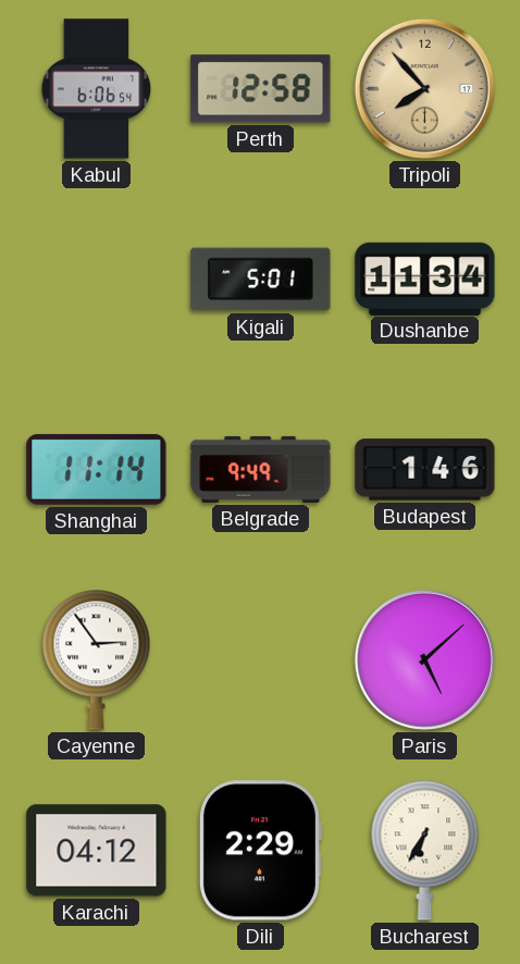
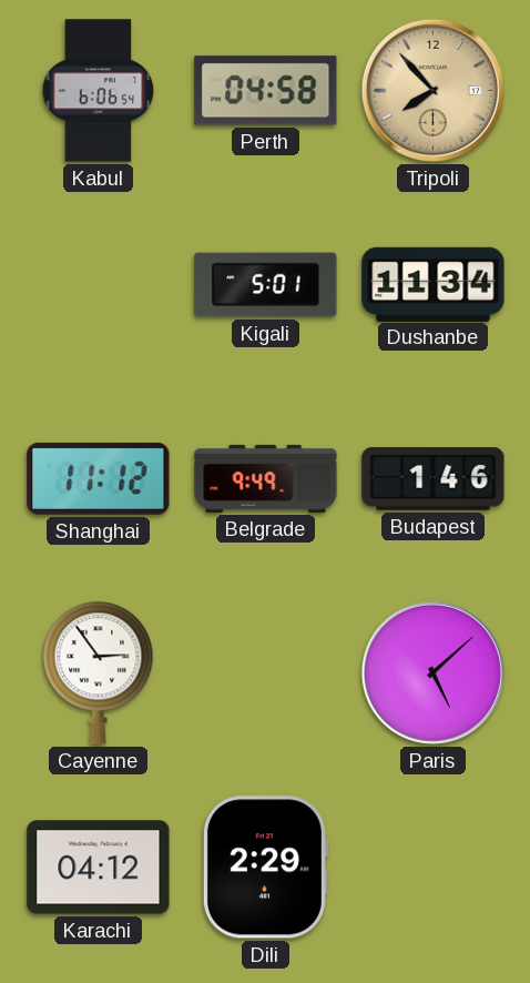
Perth: 12:58 -> 04:58 (266, 91)
Shanghai: 11:14 -> 11:12 (99, 478)
Bucharest: 6:35 -> none (425, 850)
